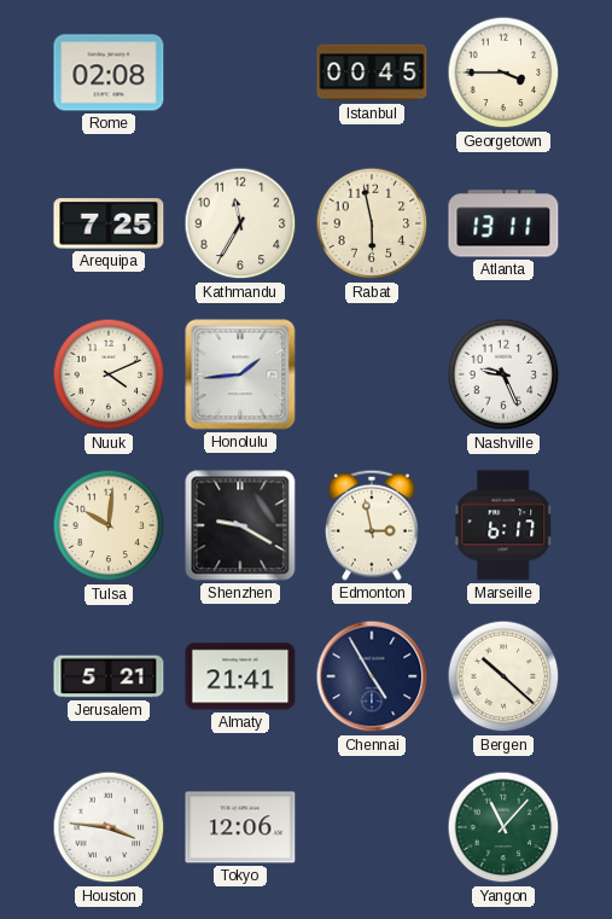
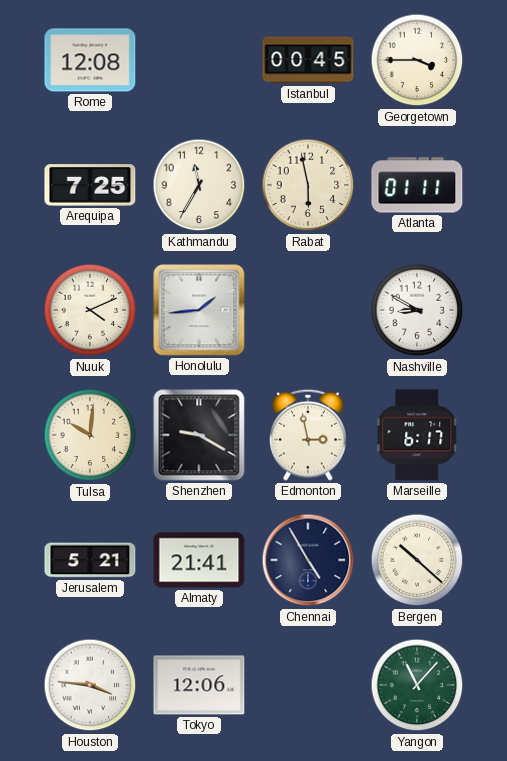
Rome: 02:08 -> 12:08 (90, 60)
Atlanta: 13:11 -> 01:11 (417, 185)
Nashville: 9:26 -> 8:50 (417, 310)
